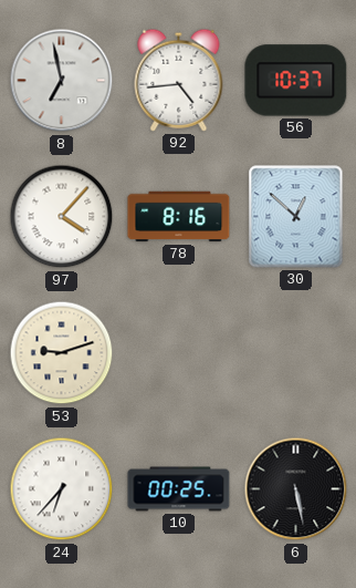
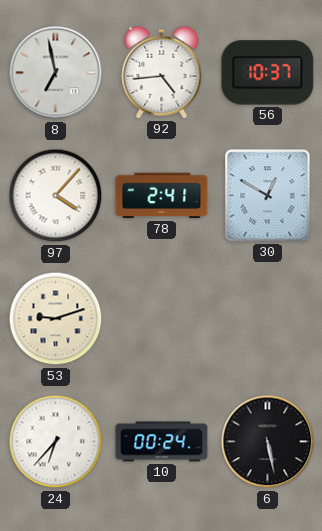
78: 8:16 -> 2:41 (162, 196)
30: 12:52 -> 12:50 (268, 196)
10: 00:25 -> 00:24 (162, 442)
